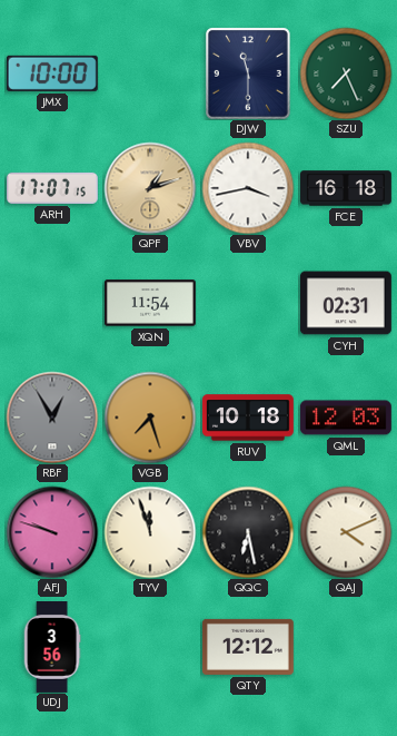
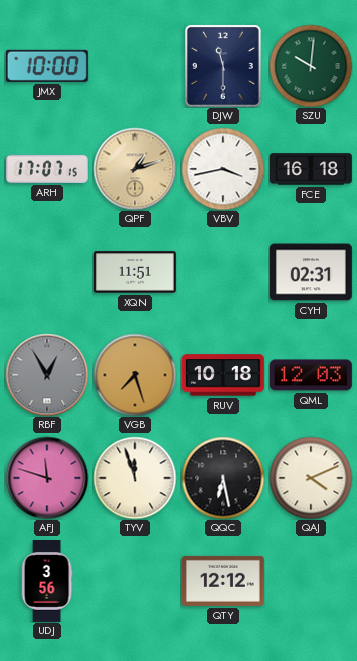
SZU: 7:26 -> 10:01 (311, 66)
XQN: 11:54 -> 11:51 (135, 272)
AFJ: 9:48 -> 11:48 (47, 478)
